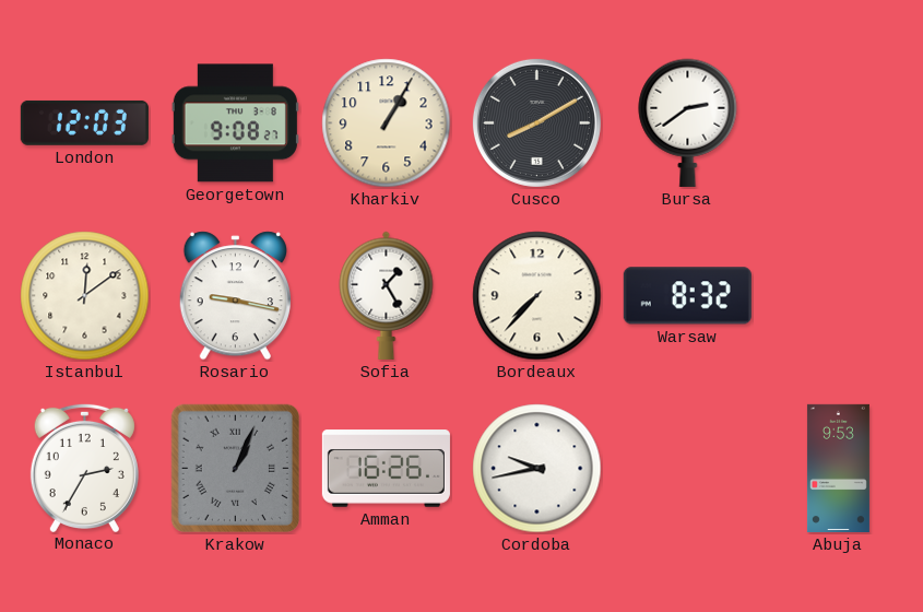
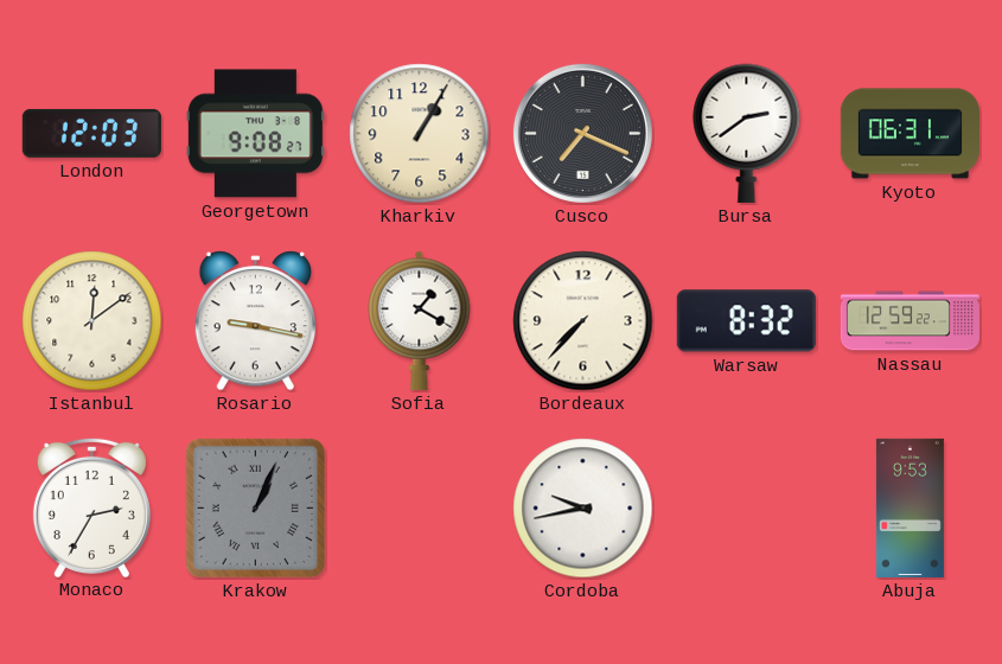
Cusco: 8:10 -> 7:19 (582, 133)
Kyoto: none -> 06:31 (910, 134)
Sofia: 1:25 -> 1:20 (420, 320)
Nassau: none -> 12:59 (910, 321)
Amman: 16:26 -> none (386, 469)
